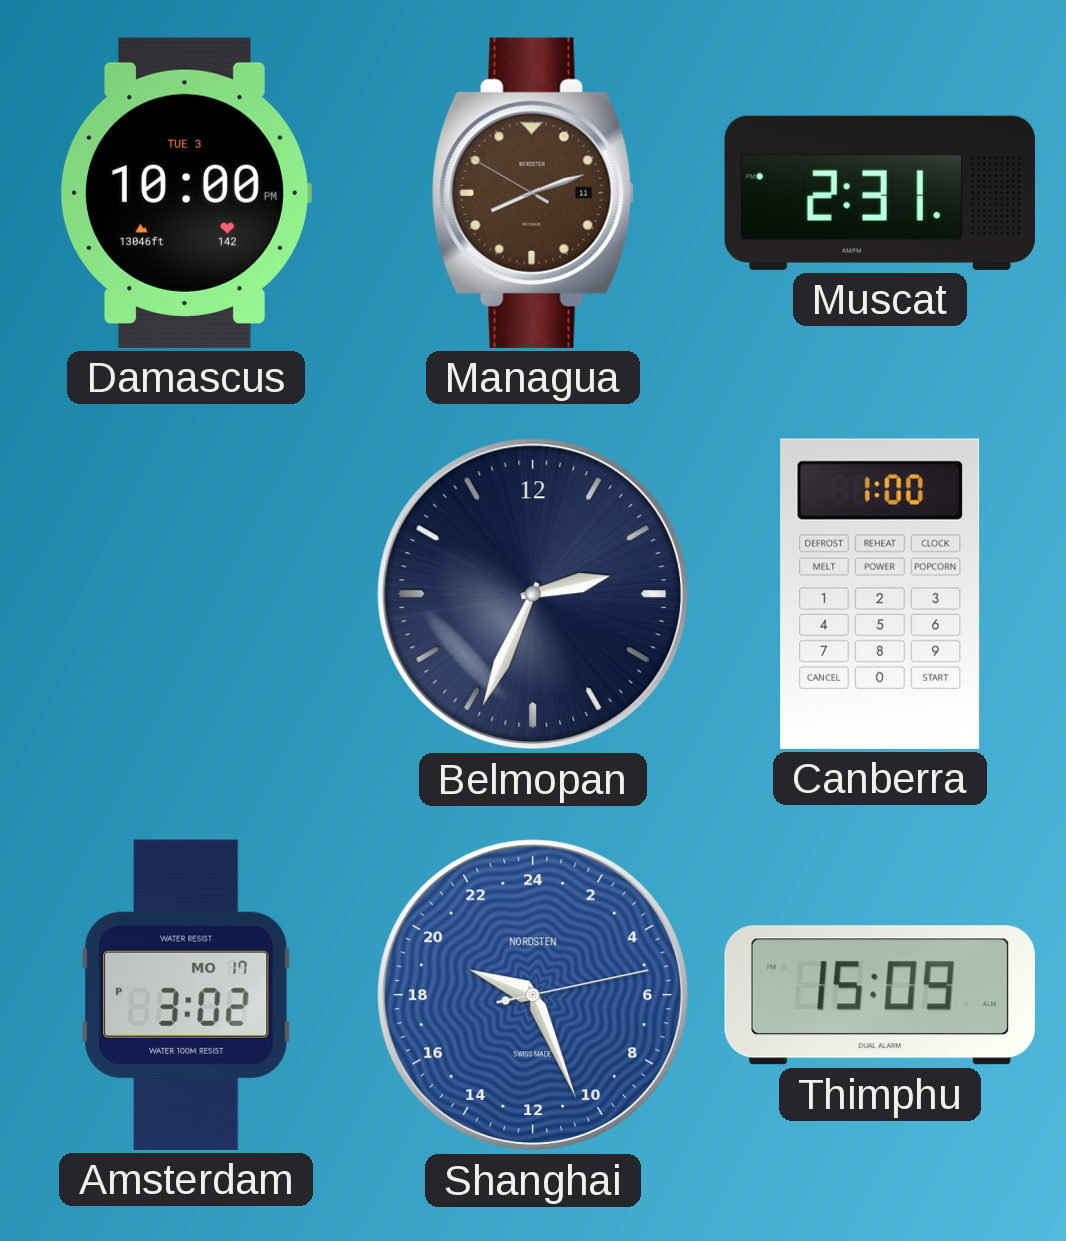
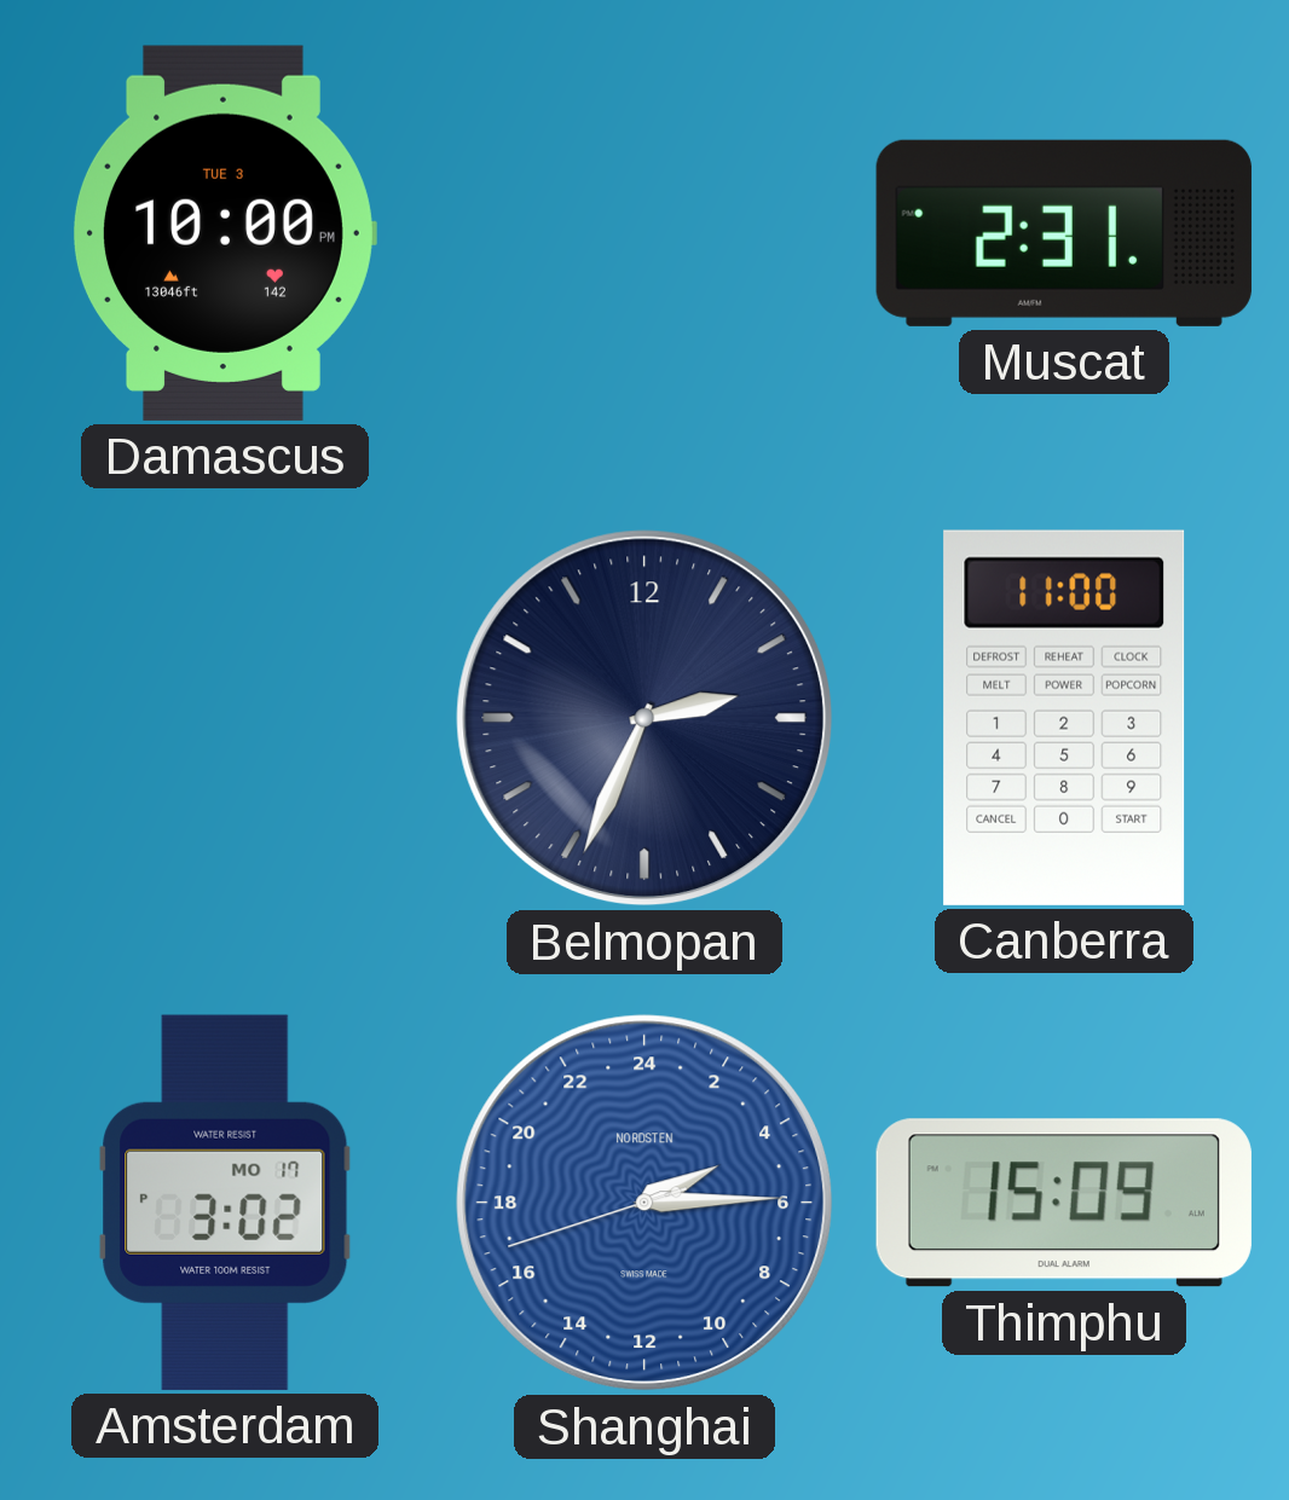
Managua: 8:11 -> none (533, 193)
Canberra: 1:00 -> 11:00 (1064, 718)
Shanghai: 19:26 -> 4:14 (644, 1203)
